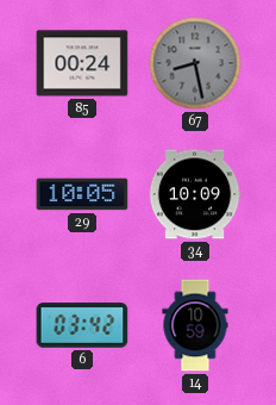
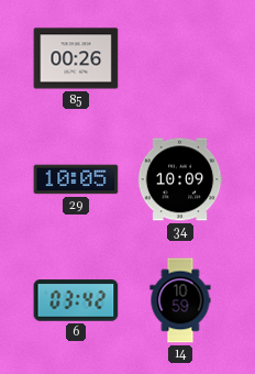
85: 00:24 -> 00:26 (76, 58)
67: 8:28 -> none (195, 63)
